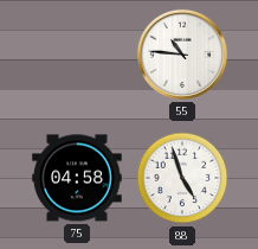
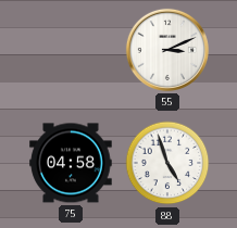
55: 10:46 -> 3:11 (167, 50)
